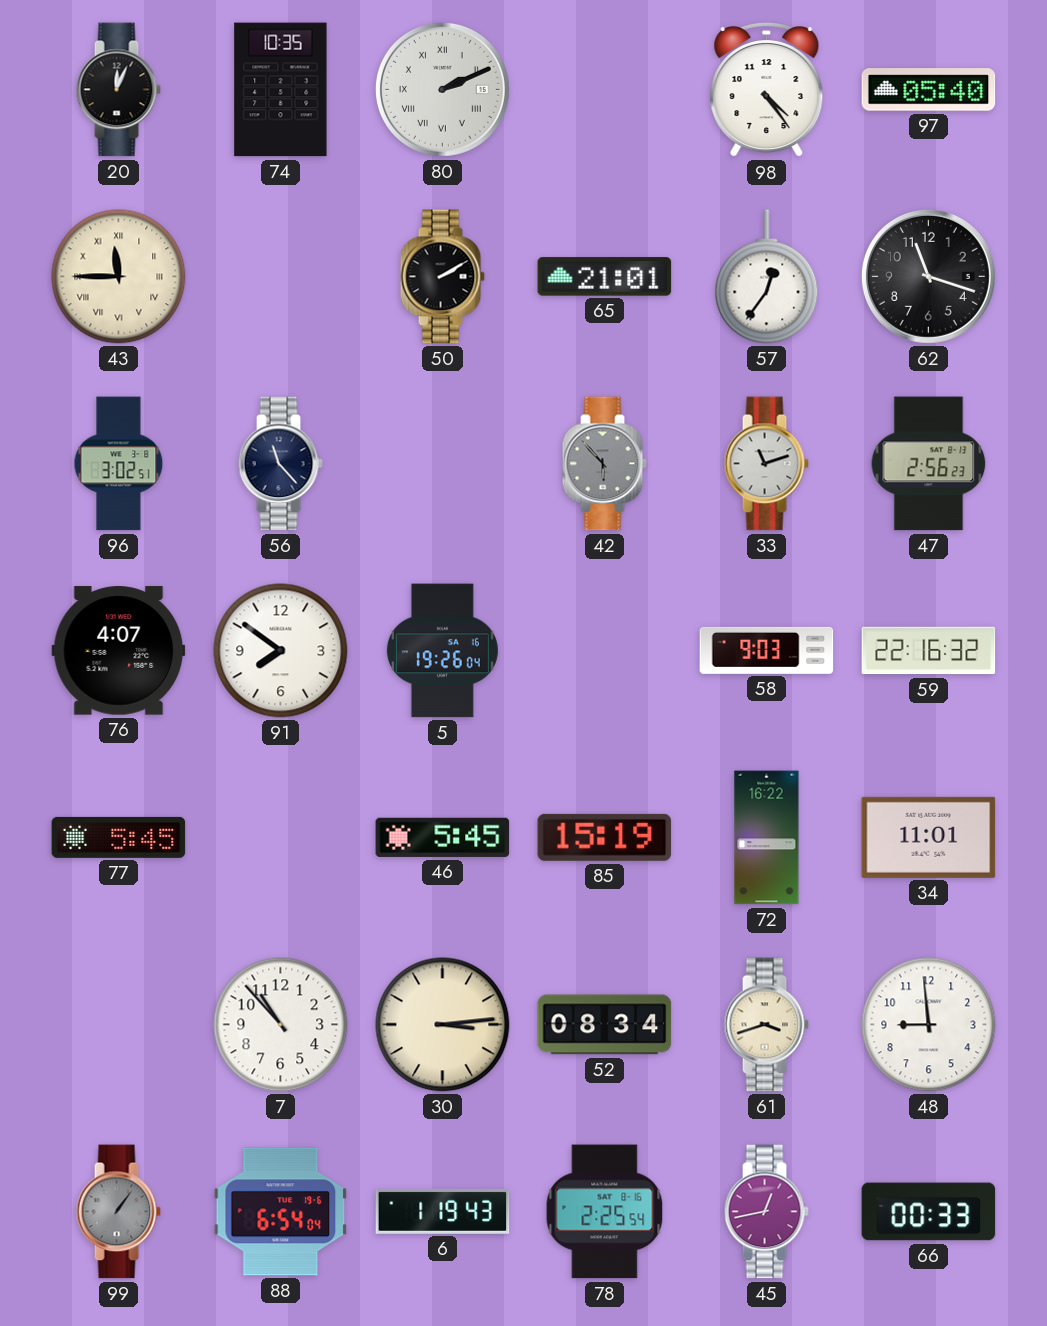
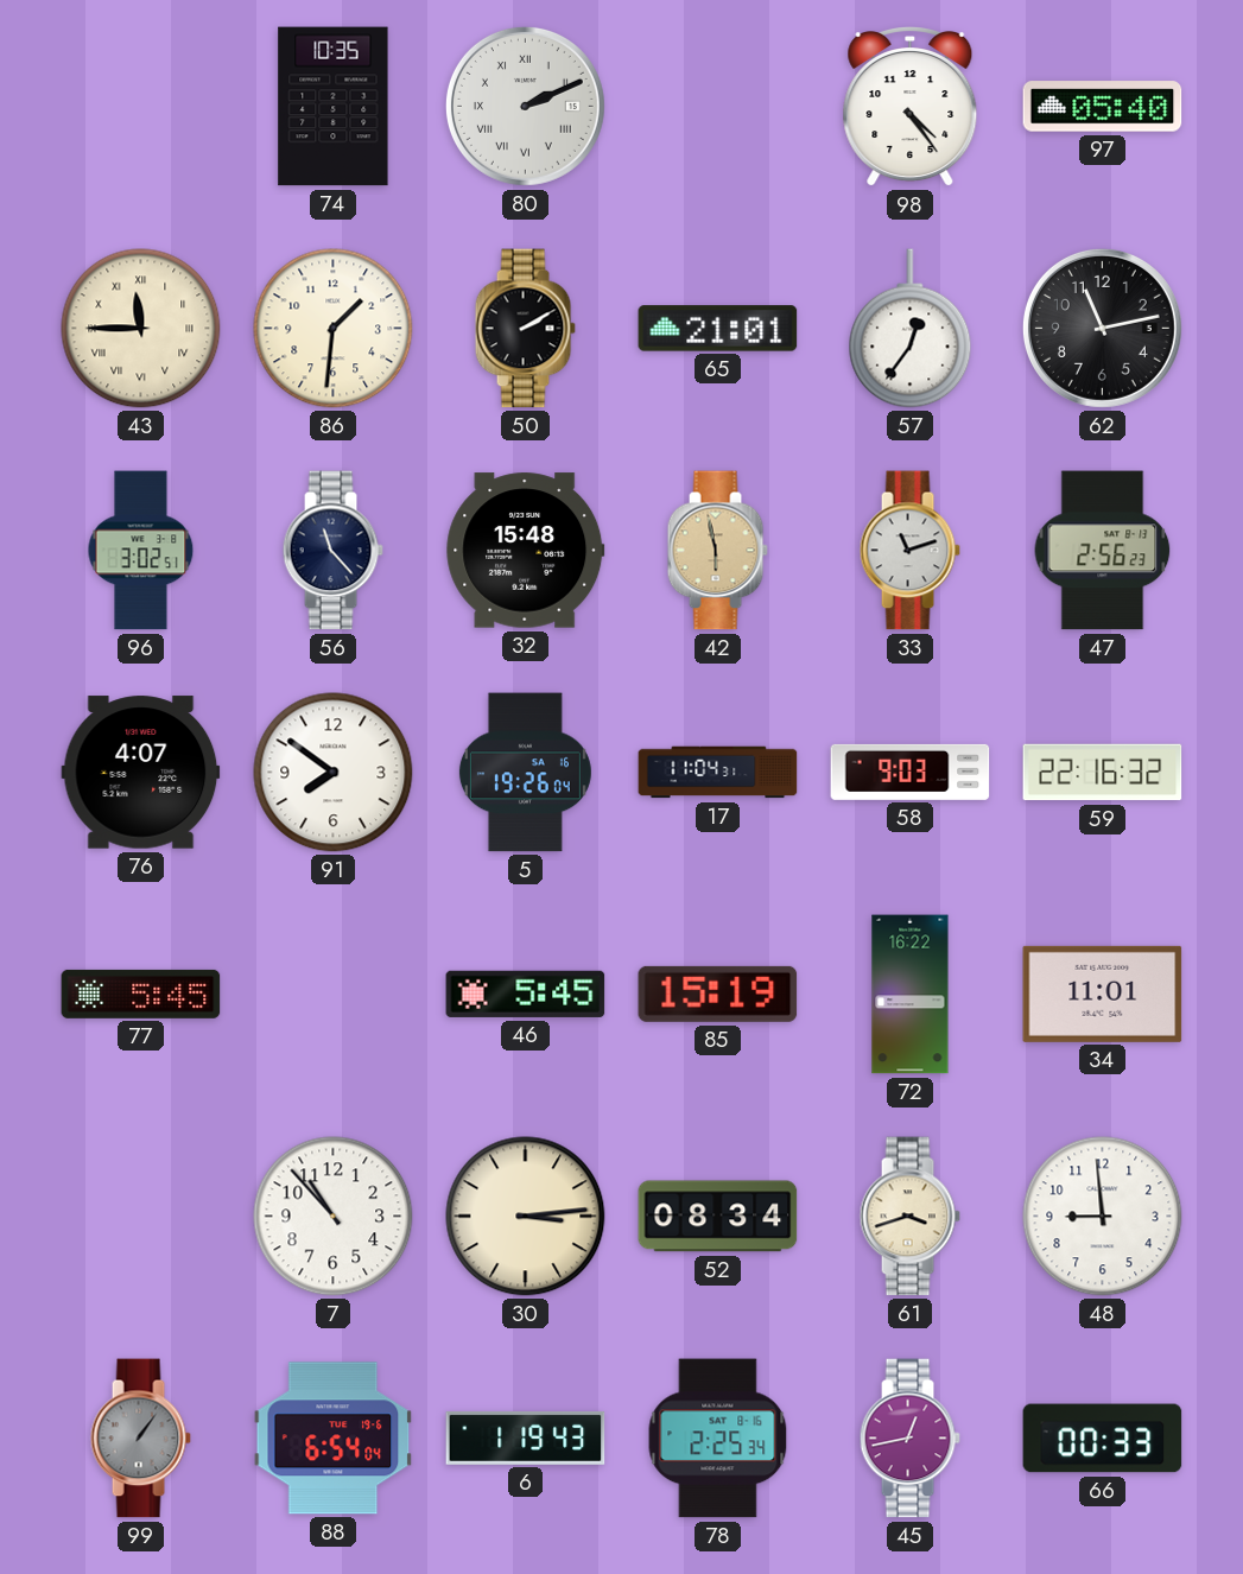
20: 12:04 -> none (118, 90)
86: none -> 1:31 (334, 329)
62: 11:18 -> 11:13 (1102, 328)
32: none -> 15:48 (526, 551)
42: 5:53 -> 5:58 (717, 551)
42 dial: grey -> champagne (717, 551)
17: none -> 11:04 (718, 773)
78: 2:25:54 -> 2:25:34 (718, 1439)
